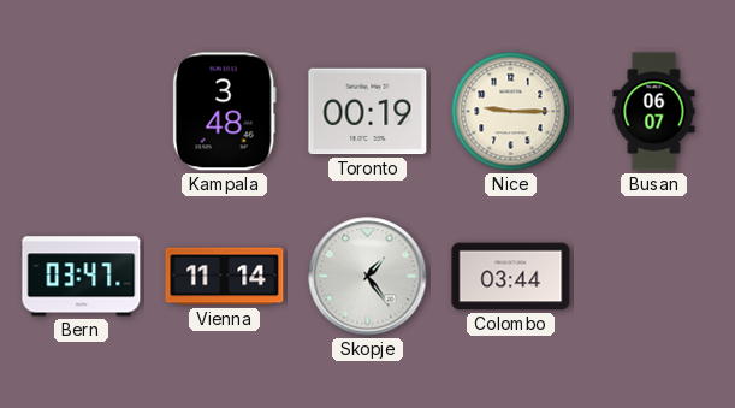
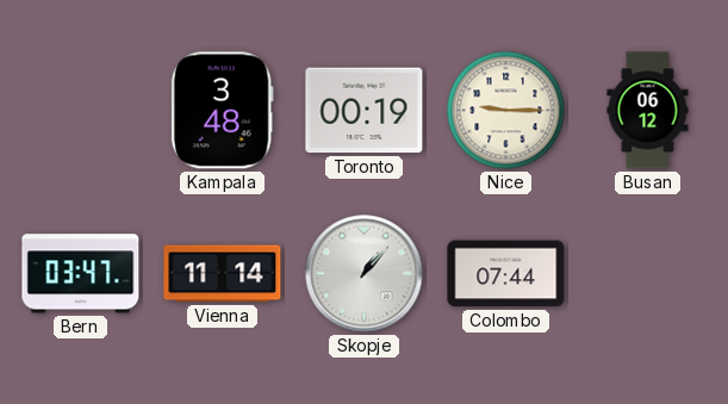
Busan: 06:07 -> 06:12 (648, 111)
Skopje: 1:24 -> 1:07 (365, 274)
Colombo: 03:44 -> 07:44 (506, 274)
